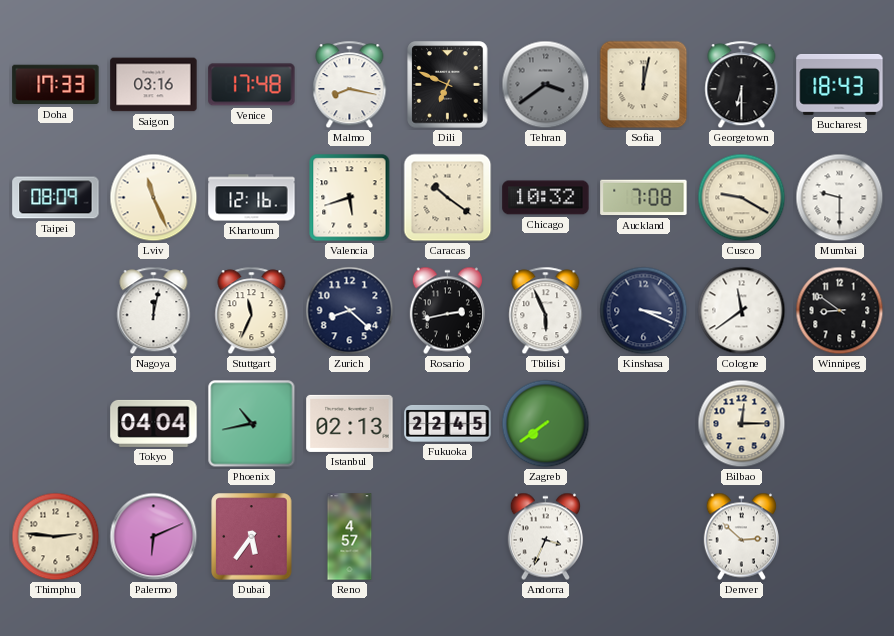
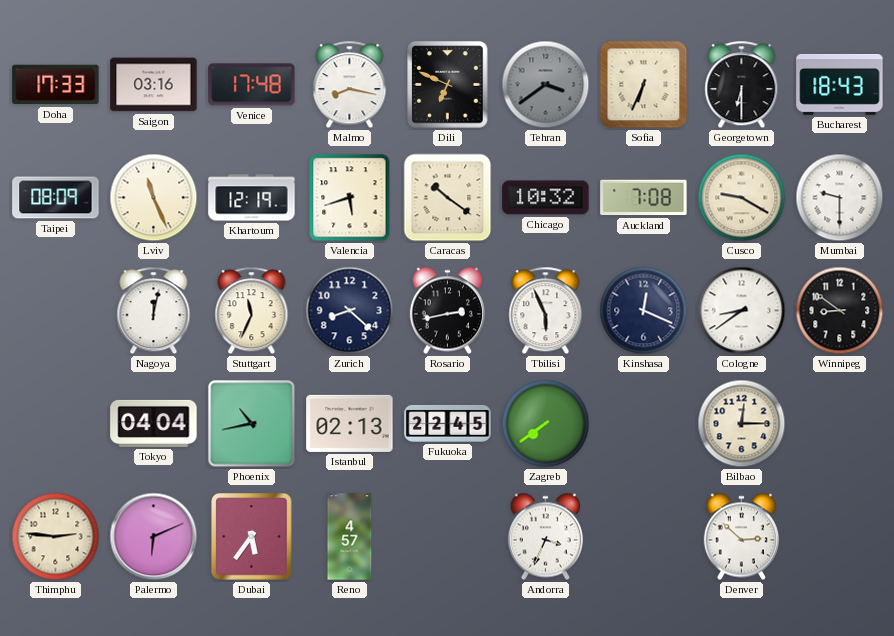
Sofia: 12:02 -> 6:34 (644, 85)
Khartoum: 12:16 -> 12:19 (252, 198)
Kinshasa: 3:19 -> 12:19 (644, 311)
Cologne: 11:39 -> 8:39 (742, 311)
